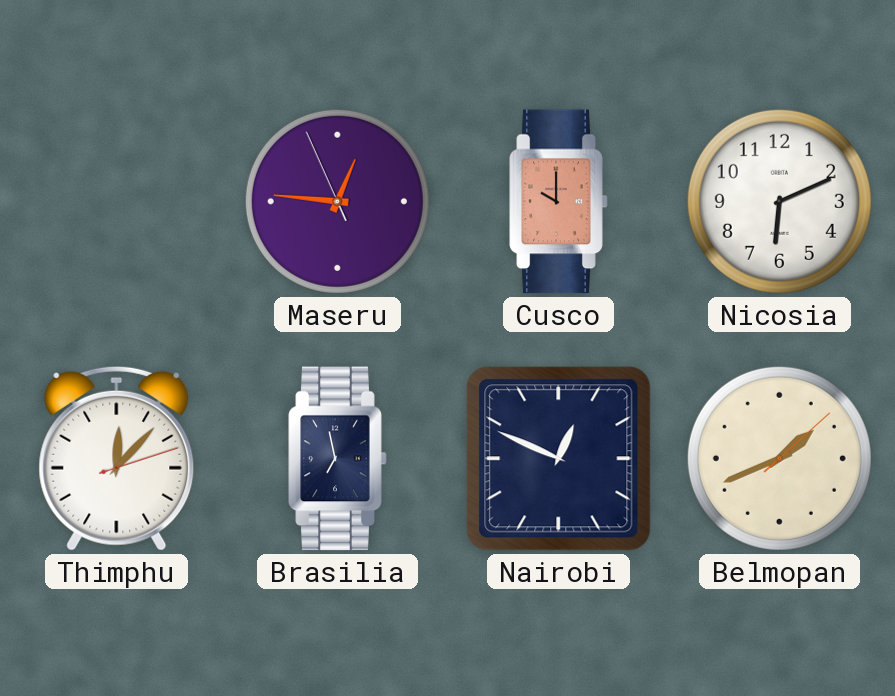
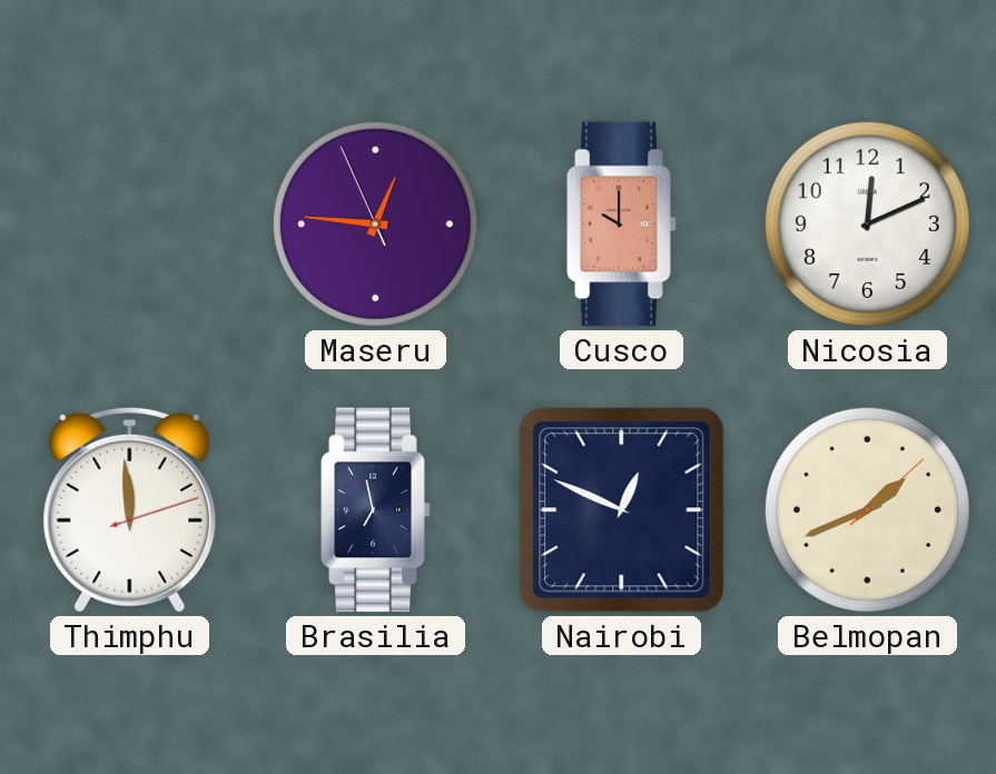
Nicosia: 6:11 -> 12:11 (867, 224)
Thimphu: 12:07 -> 11:59 (130, 509)
